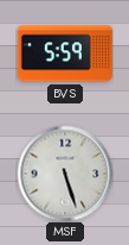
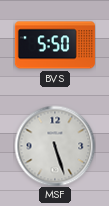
BVS: 5:59 -> 5:50 (55, 45)
